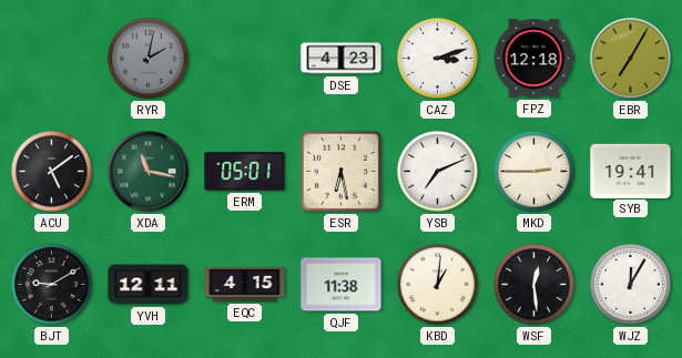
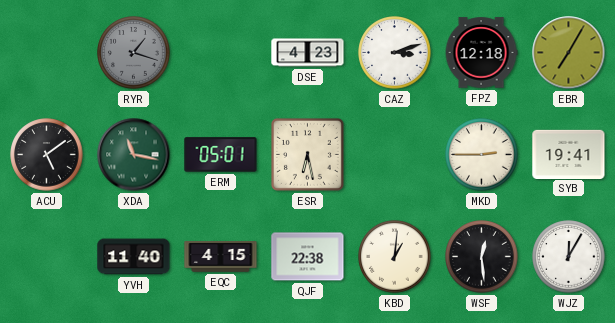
RYR: 2:02 -> 1:18 (134, 53)
YSB: 7:11 -> none (438, 172)
BJT: 9:10 -> none (52, 285)
YVH: 12:11 -> 11:40 (134, 257)
QJF: 11:38 -> 22:38 (308, 257)
